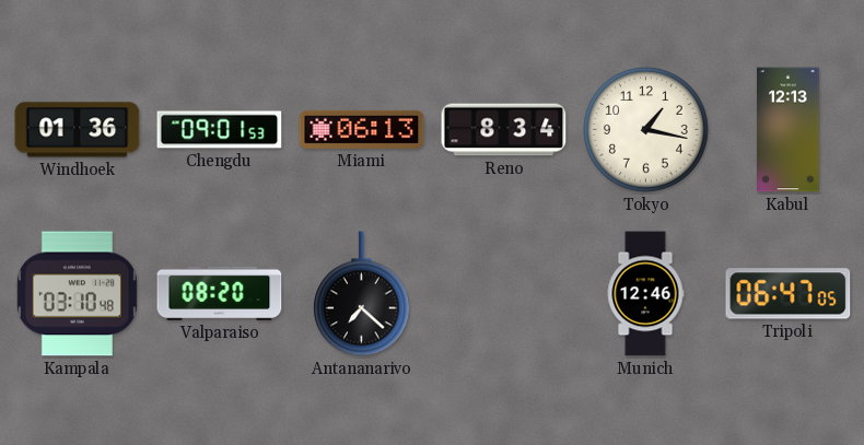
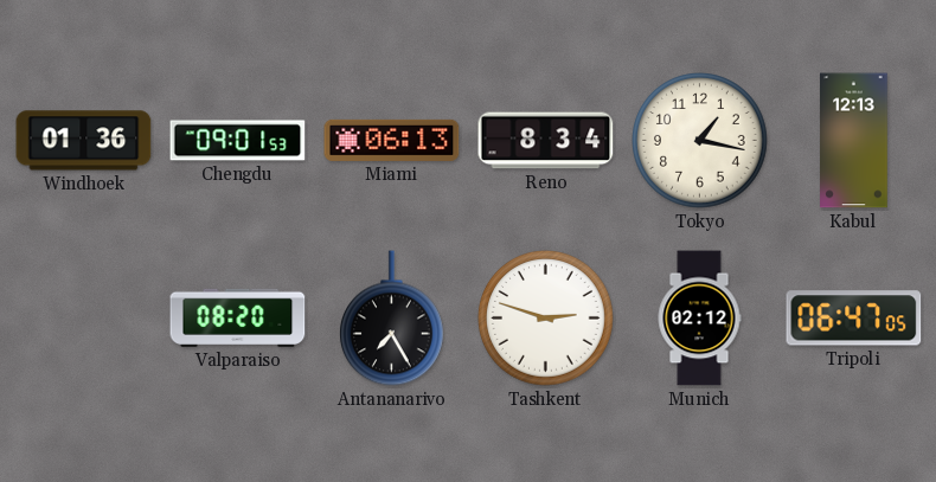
Kampala: 03:10 -> none (77, 294)
Antananarivo: 7:22 -> 7:25 (392, 319)
Tashkent: none -> 2:48 (546, 319)
Munich: 12:46 -> 02:12 (699, 319)
